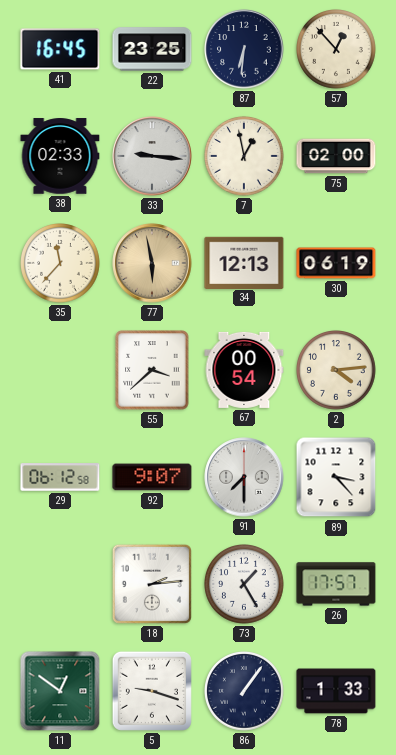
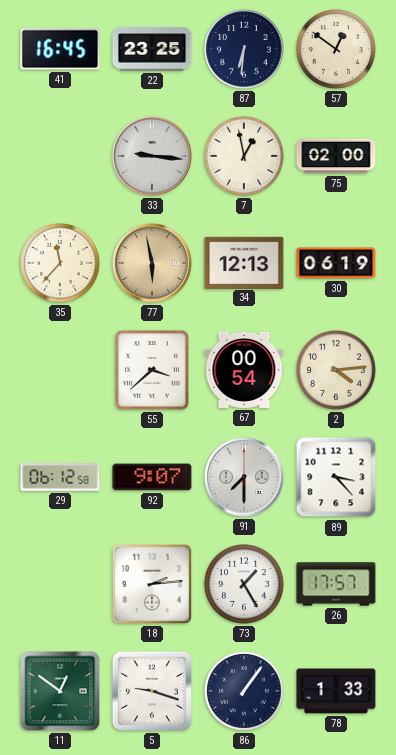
57: 12:53 -> 12:51 (337, 50)
38: 02:33 -> none (60, 156)
